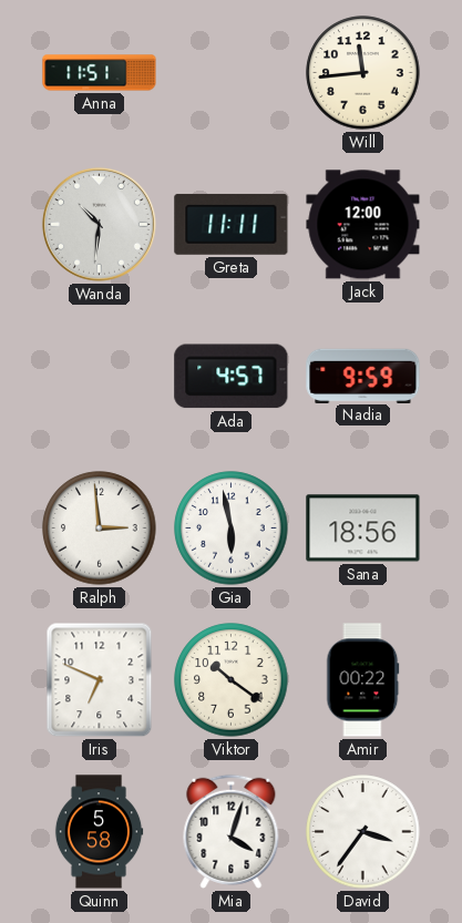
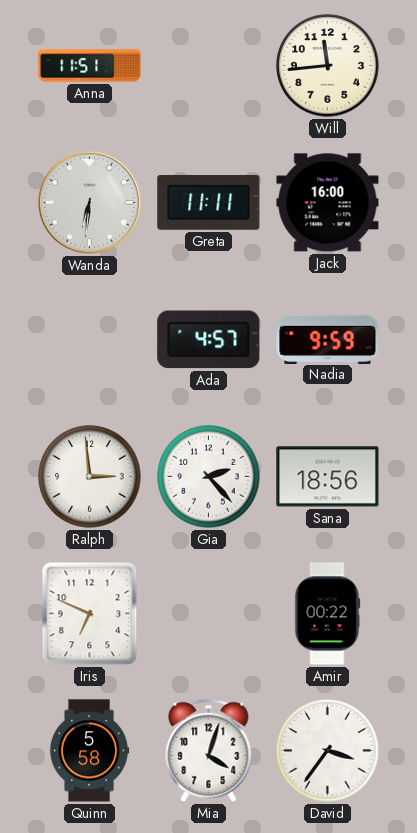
Wanda: 10:31 -> 6:31 (89, 202)
Jack: 12:00 -> 16:00 (328, 203)
Gia: 5:58 -> 2:23 (209, 477)
Viktor: 10:21 -> none (232, 680)
